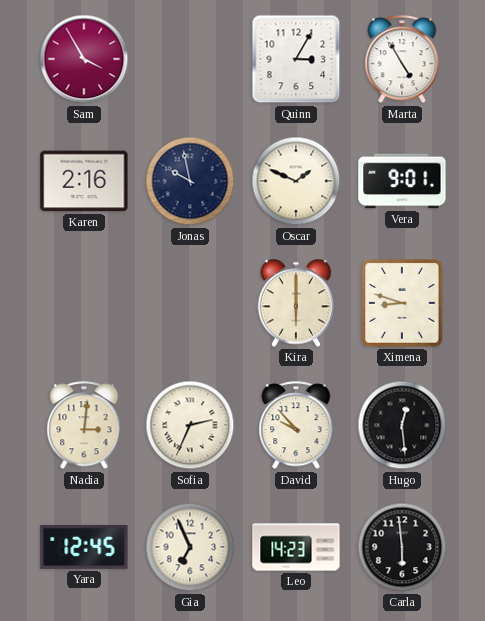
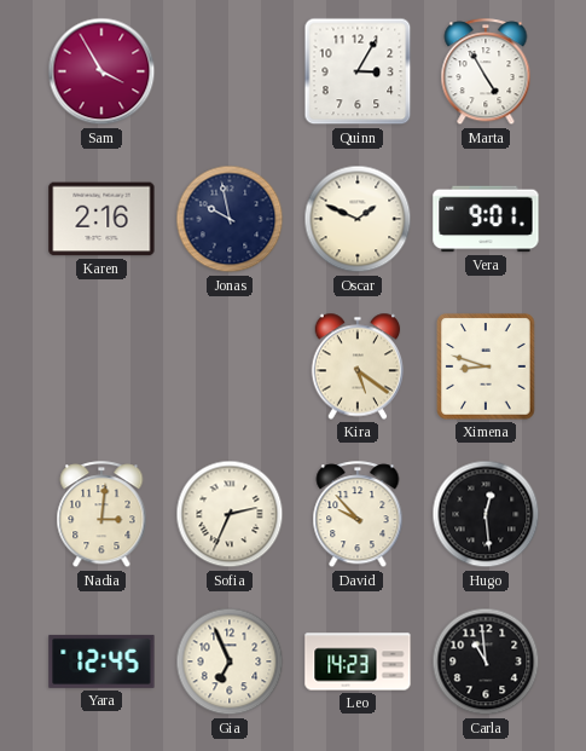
Kira: 6:00 -> 5:21 (358, 366)
Carla: 5:59 -> 10:59 (486, 662)
